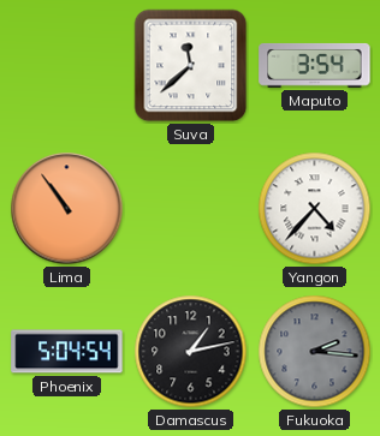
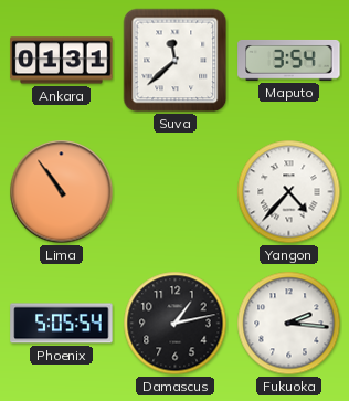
Ankara: none -> 01:31 (62, 61)
Phoenix: 5:04 -> 5:05 (62, 324)
Fukuoka dial: grey -> white (289, 324)
